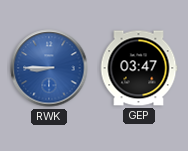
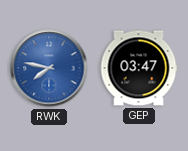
RWK: 8:45 -> 7:47 (49, 68)
